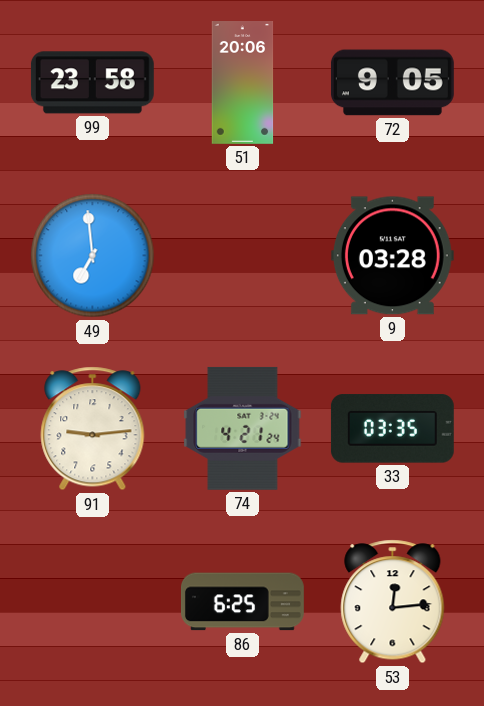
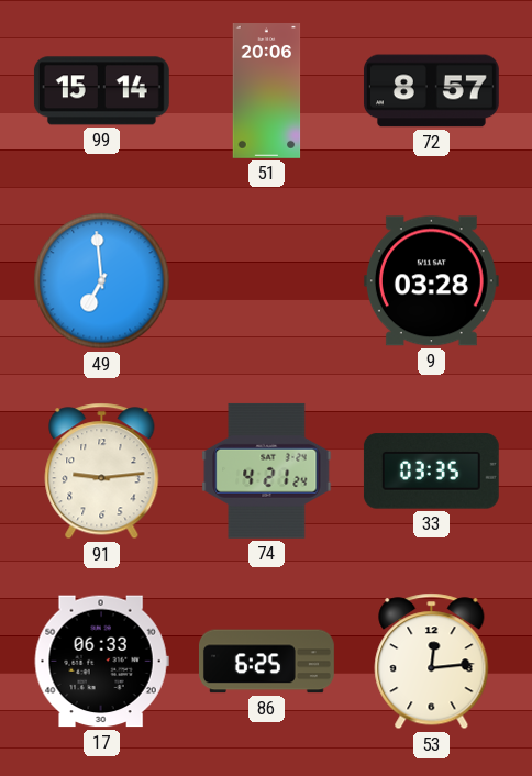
99: 23:58 -> 15:14 (101, 91)
72: 9:05 -> 8:57 (431, 91)
17: none -> 06:33 (101, 662)
